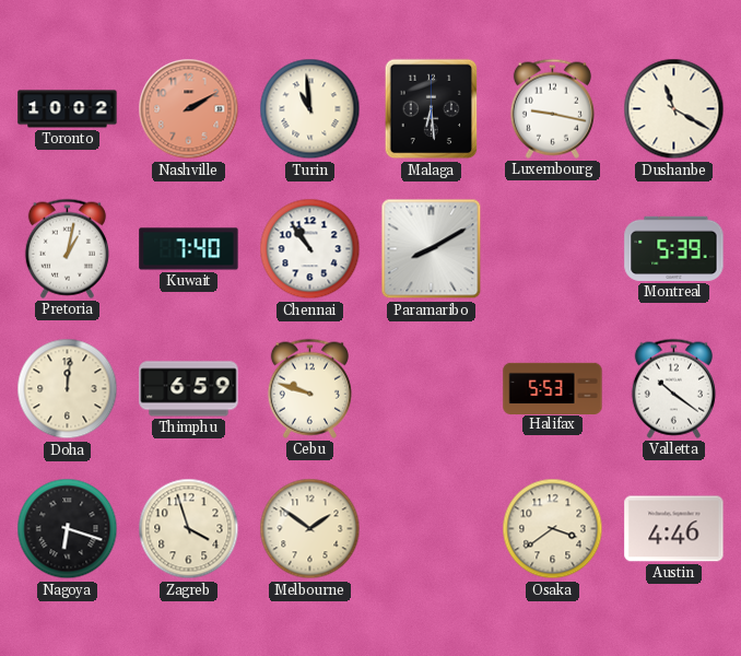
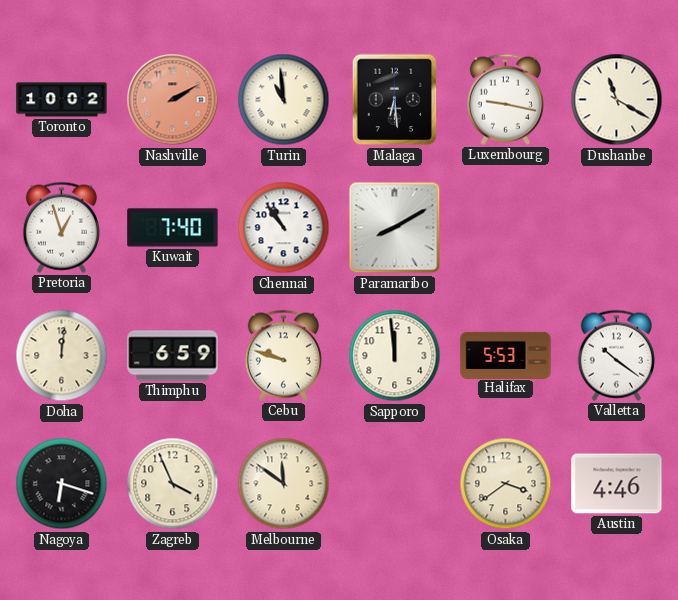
Pretoria: 1:02 -> 12:57 (61, 227)
Montreal: 5:39 -> none (674, 248)
Sapporo: none -> 11:59 (395, 356)
Zagreb: 3:57 -> 3:56 (173, 484)
Melbourne: 1:51 -> 11:51 (284, 484)
